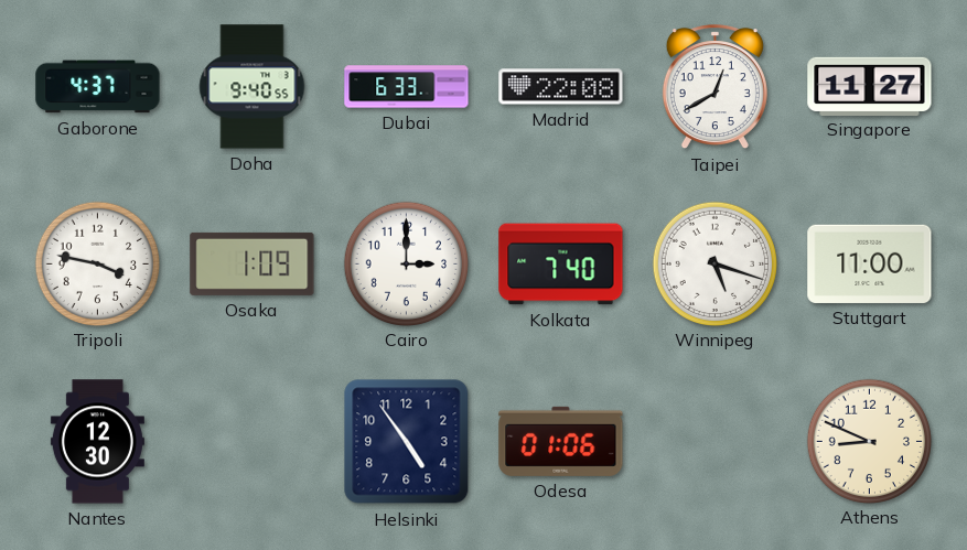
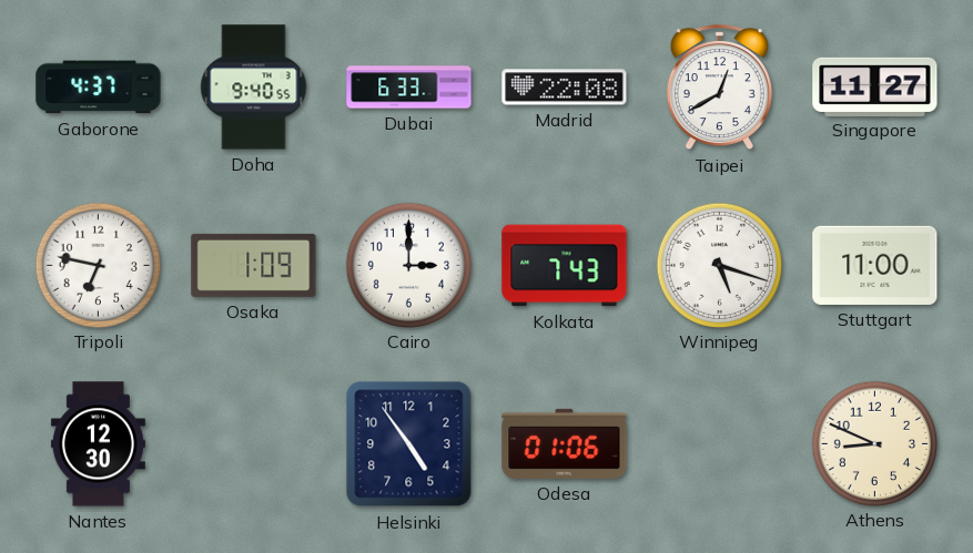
Tripoli: 3:47 -> 6:47 (98, 265)
Kolkata: 7:40 -> 7:43 (565, 266)
